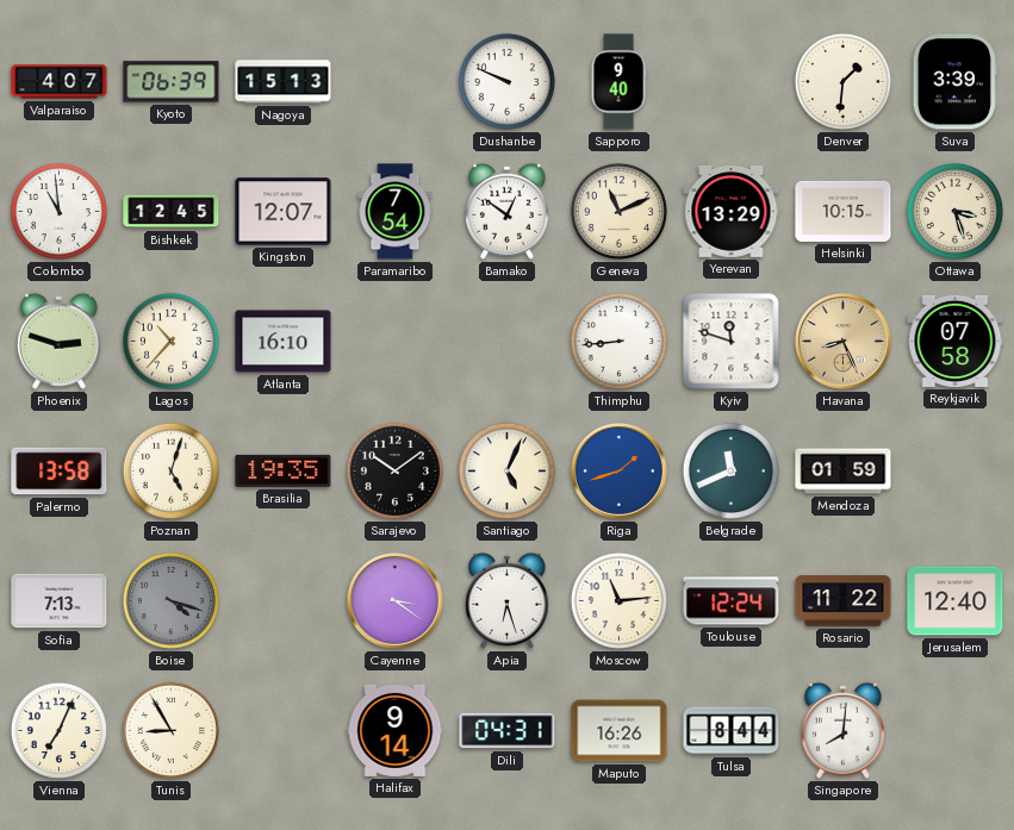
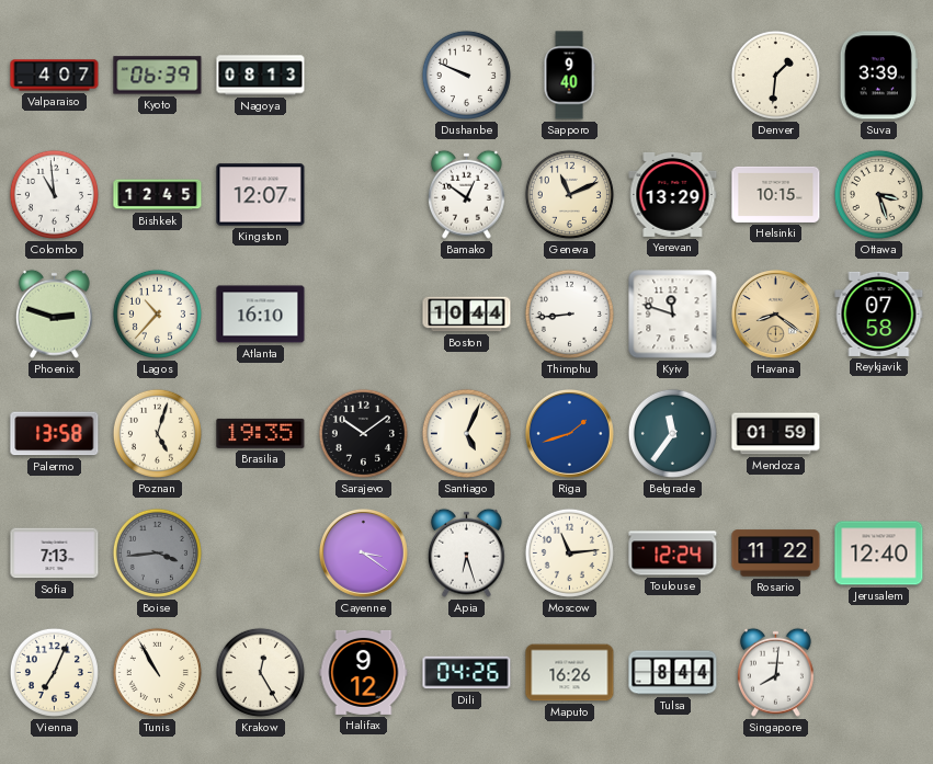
Nagoya: 15:13 -> 08:13 (261, 76)
Paramaribo: 7:54 -> none (396, 212)
Boston: none -> 10:44 (467, 315)
Havana: 8:26 -> 8:21 (775, 313)
Belgrade: 11:41 -> 11:36 (672, 433)
Boise: 4:18 -> 3:44 (157, 552)
Tunis: 8:55 -> 10:55 (157, 672)
Krakow: none -> 12:25 (260, 672)
Halifax: 9:14 -> 9:12 (364, 672)
Dili: 04:31 -> 04:26 (467, 673)
